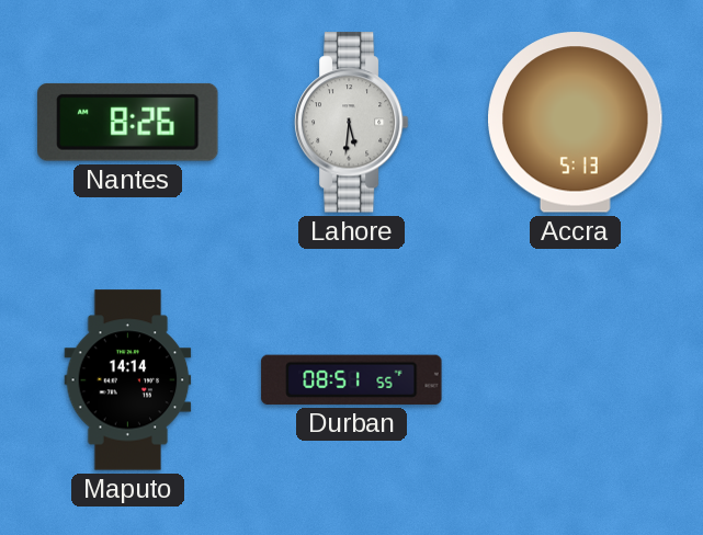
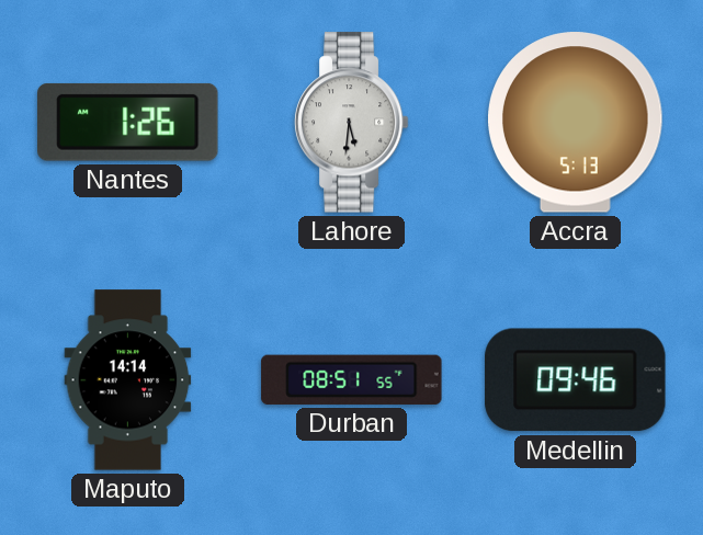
Nantes: 8:26 -> 1:26 (128, 122)
Medellin: none -> 09:46 (576, 380)
